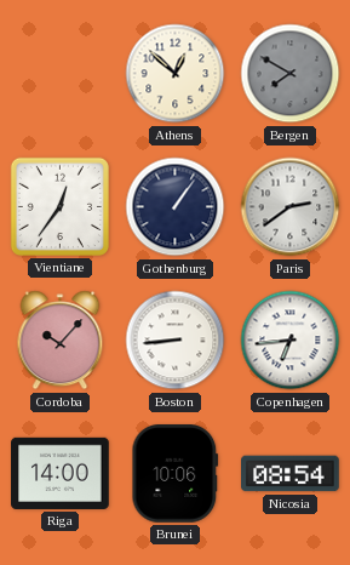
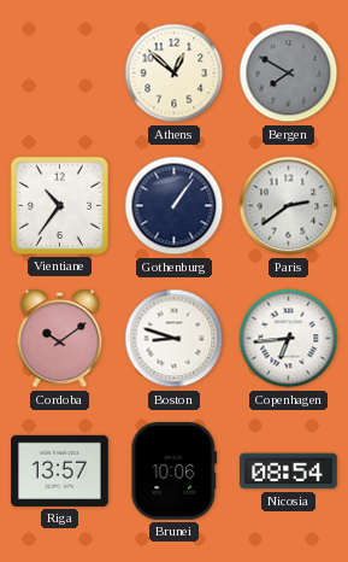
Vientiane: 12:36 -> 10:36 (59, 205)
Cordoba: 10:07 -> 10:09 (60, 339)
Boston: 8:44 -> 8:48 (175, 339)
Riga: 14:00 -> 13:57 (60, 470)
